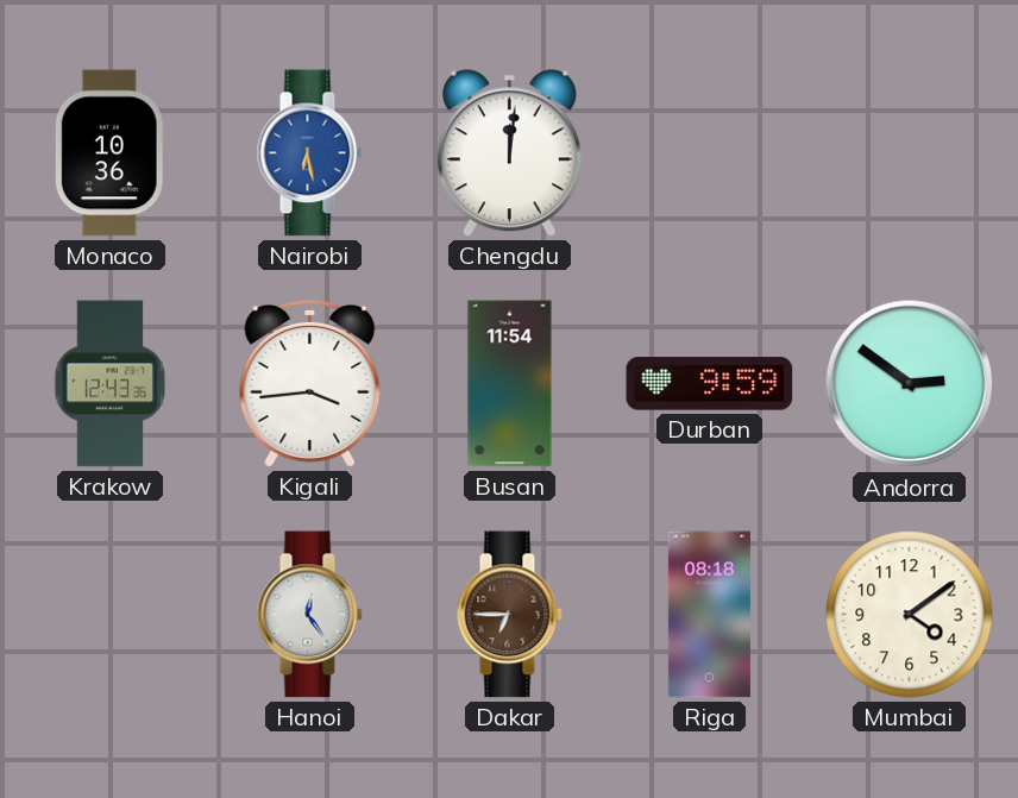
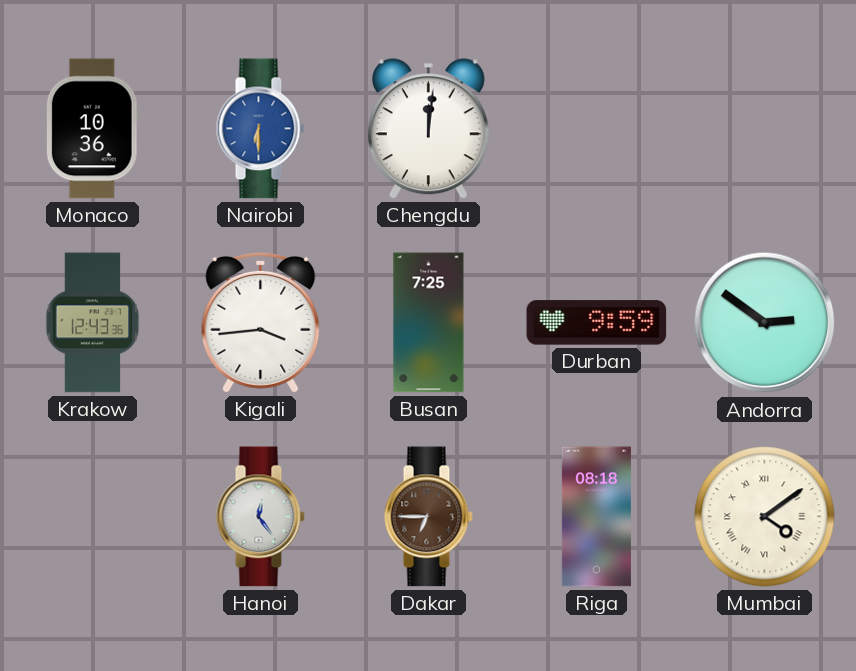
Nairobi: 6:28 -> 6:30 (260, 129)
Busan: 11:54 -> 7:25 (429, 323)
Mumbai numerals: Arabic -> Roman (765, 517)
